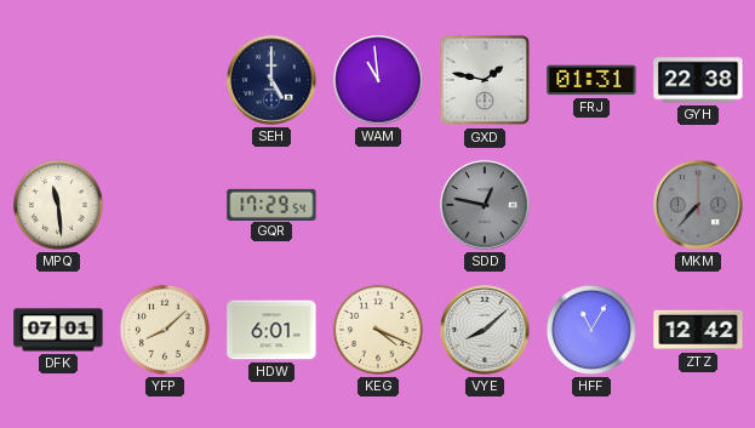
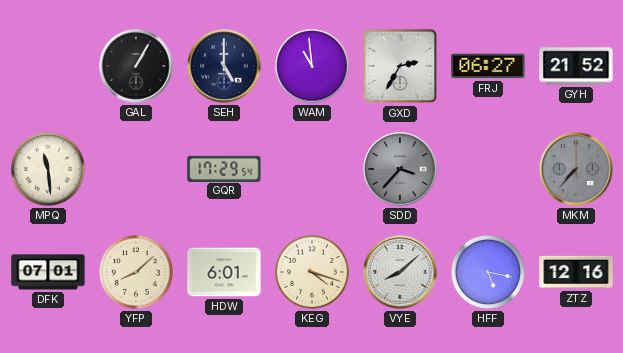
GAL: none -> 1:05 (136, 66)
GXD: 1:47 -> 2:35 (400, 66)
FRJ: 01:31 -> 06:27 (488, 66)
GYH: 22:38 -> 21:52 (576, 66)
SDD: 12:47 -> 3:37 (400, 169)
KEG: 4:19 -> 4:18 (312, 272)
HFF: 11:05 -> 5:17 (488, 272)
ZTZ: 12:42 -> 12:16 (576, 272)
